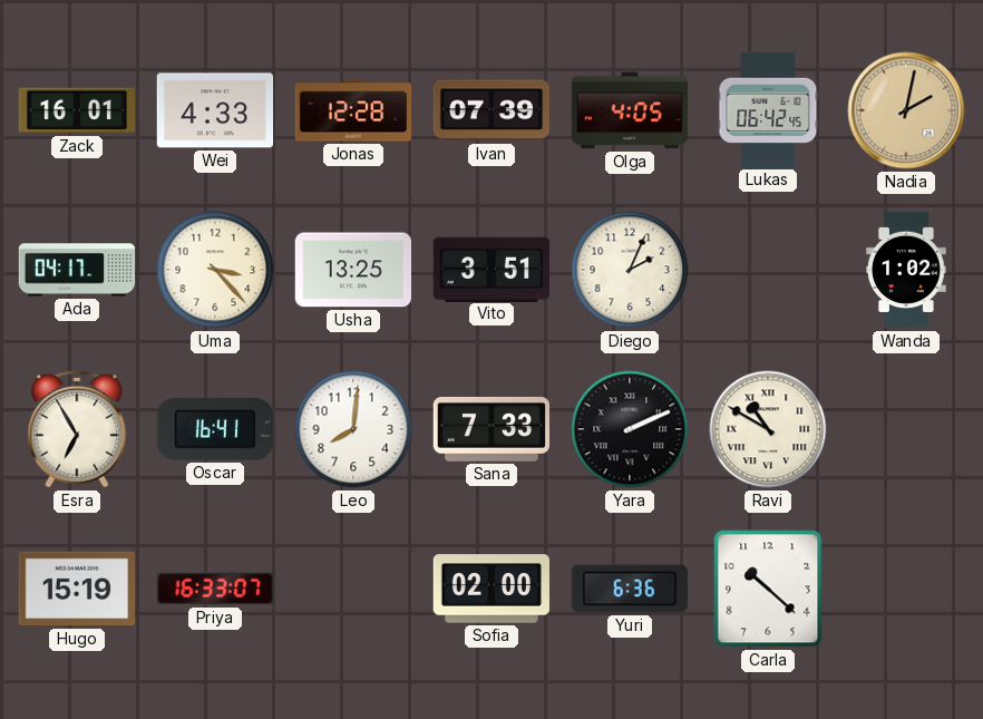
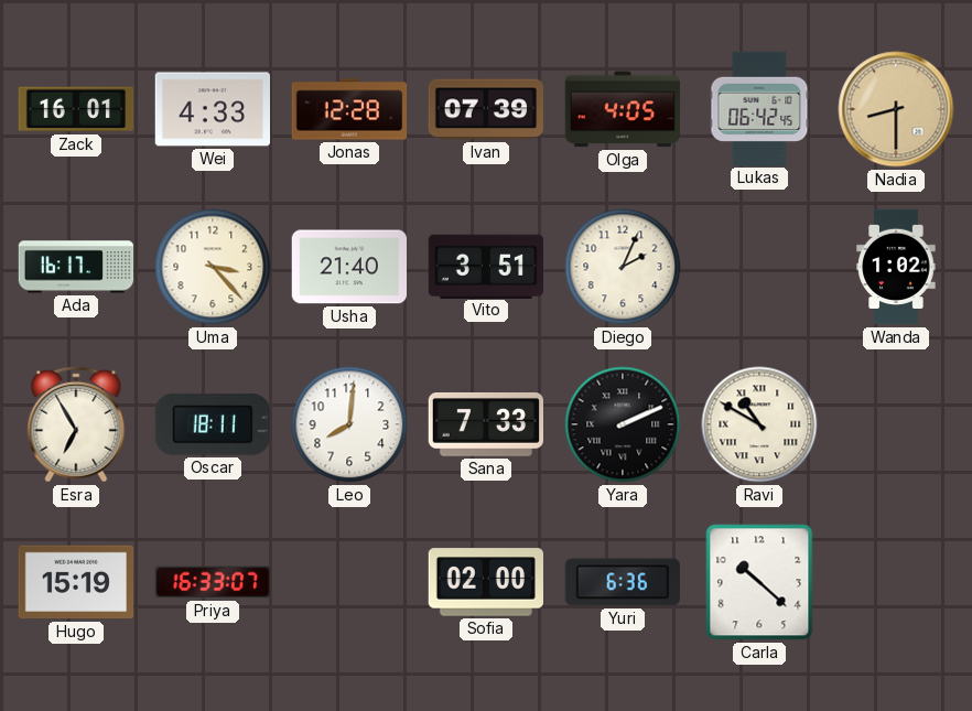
Nadia: 2:02 -> 8:30 (896, 109)
Ada: 04:17 -> 16:17 (76, 267)
Usha: 13:25 -> 21:40 (348, 267)
Oscar: 16:41 -> 18:11 (213, 424)
